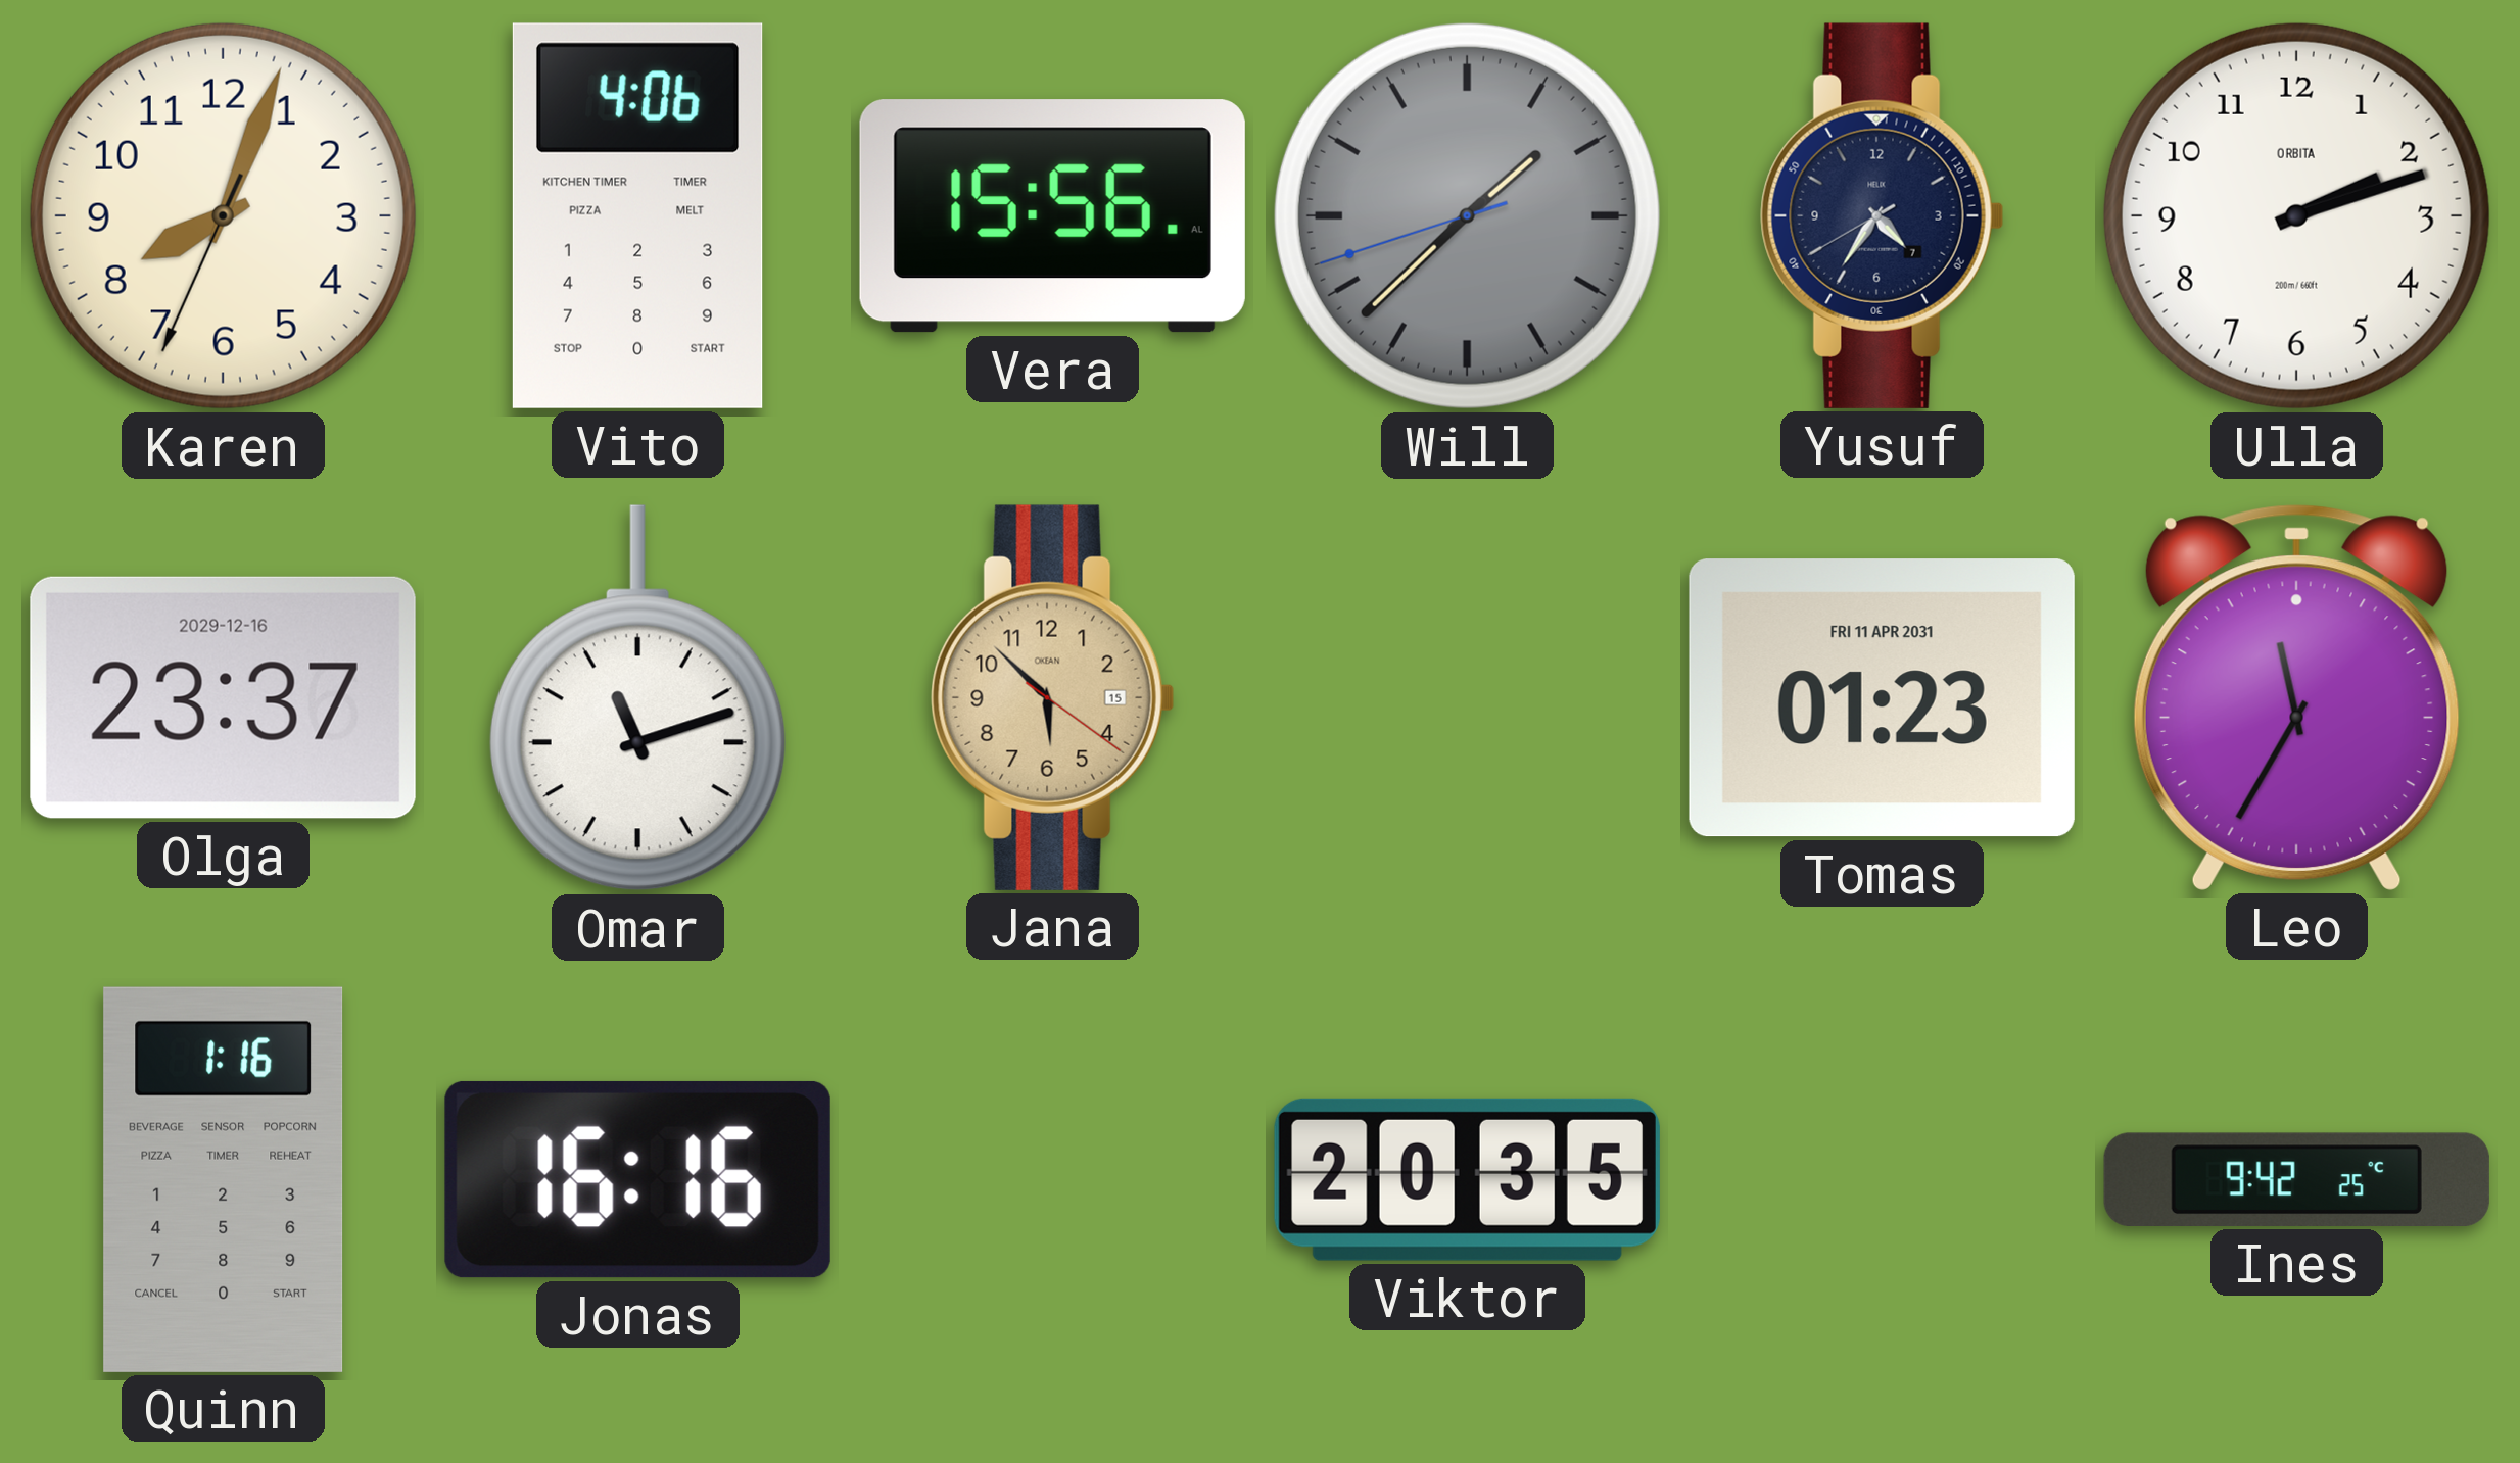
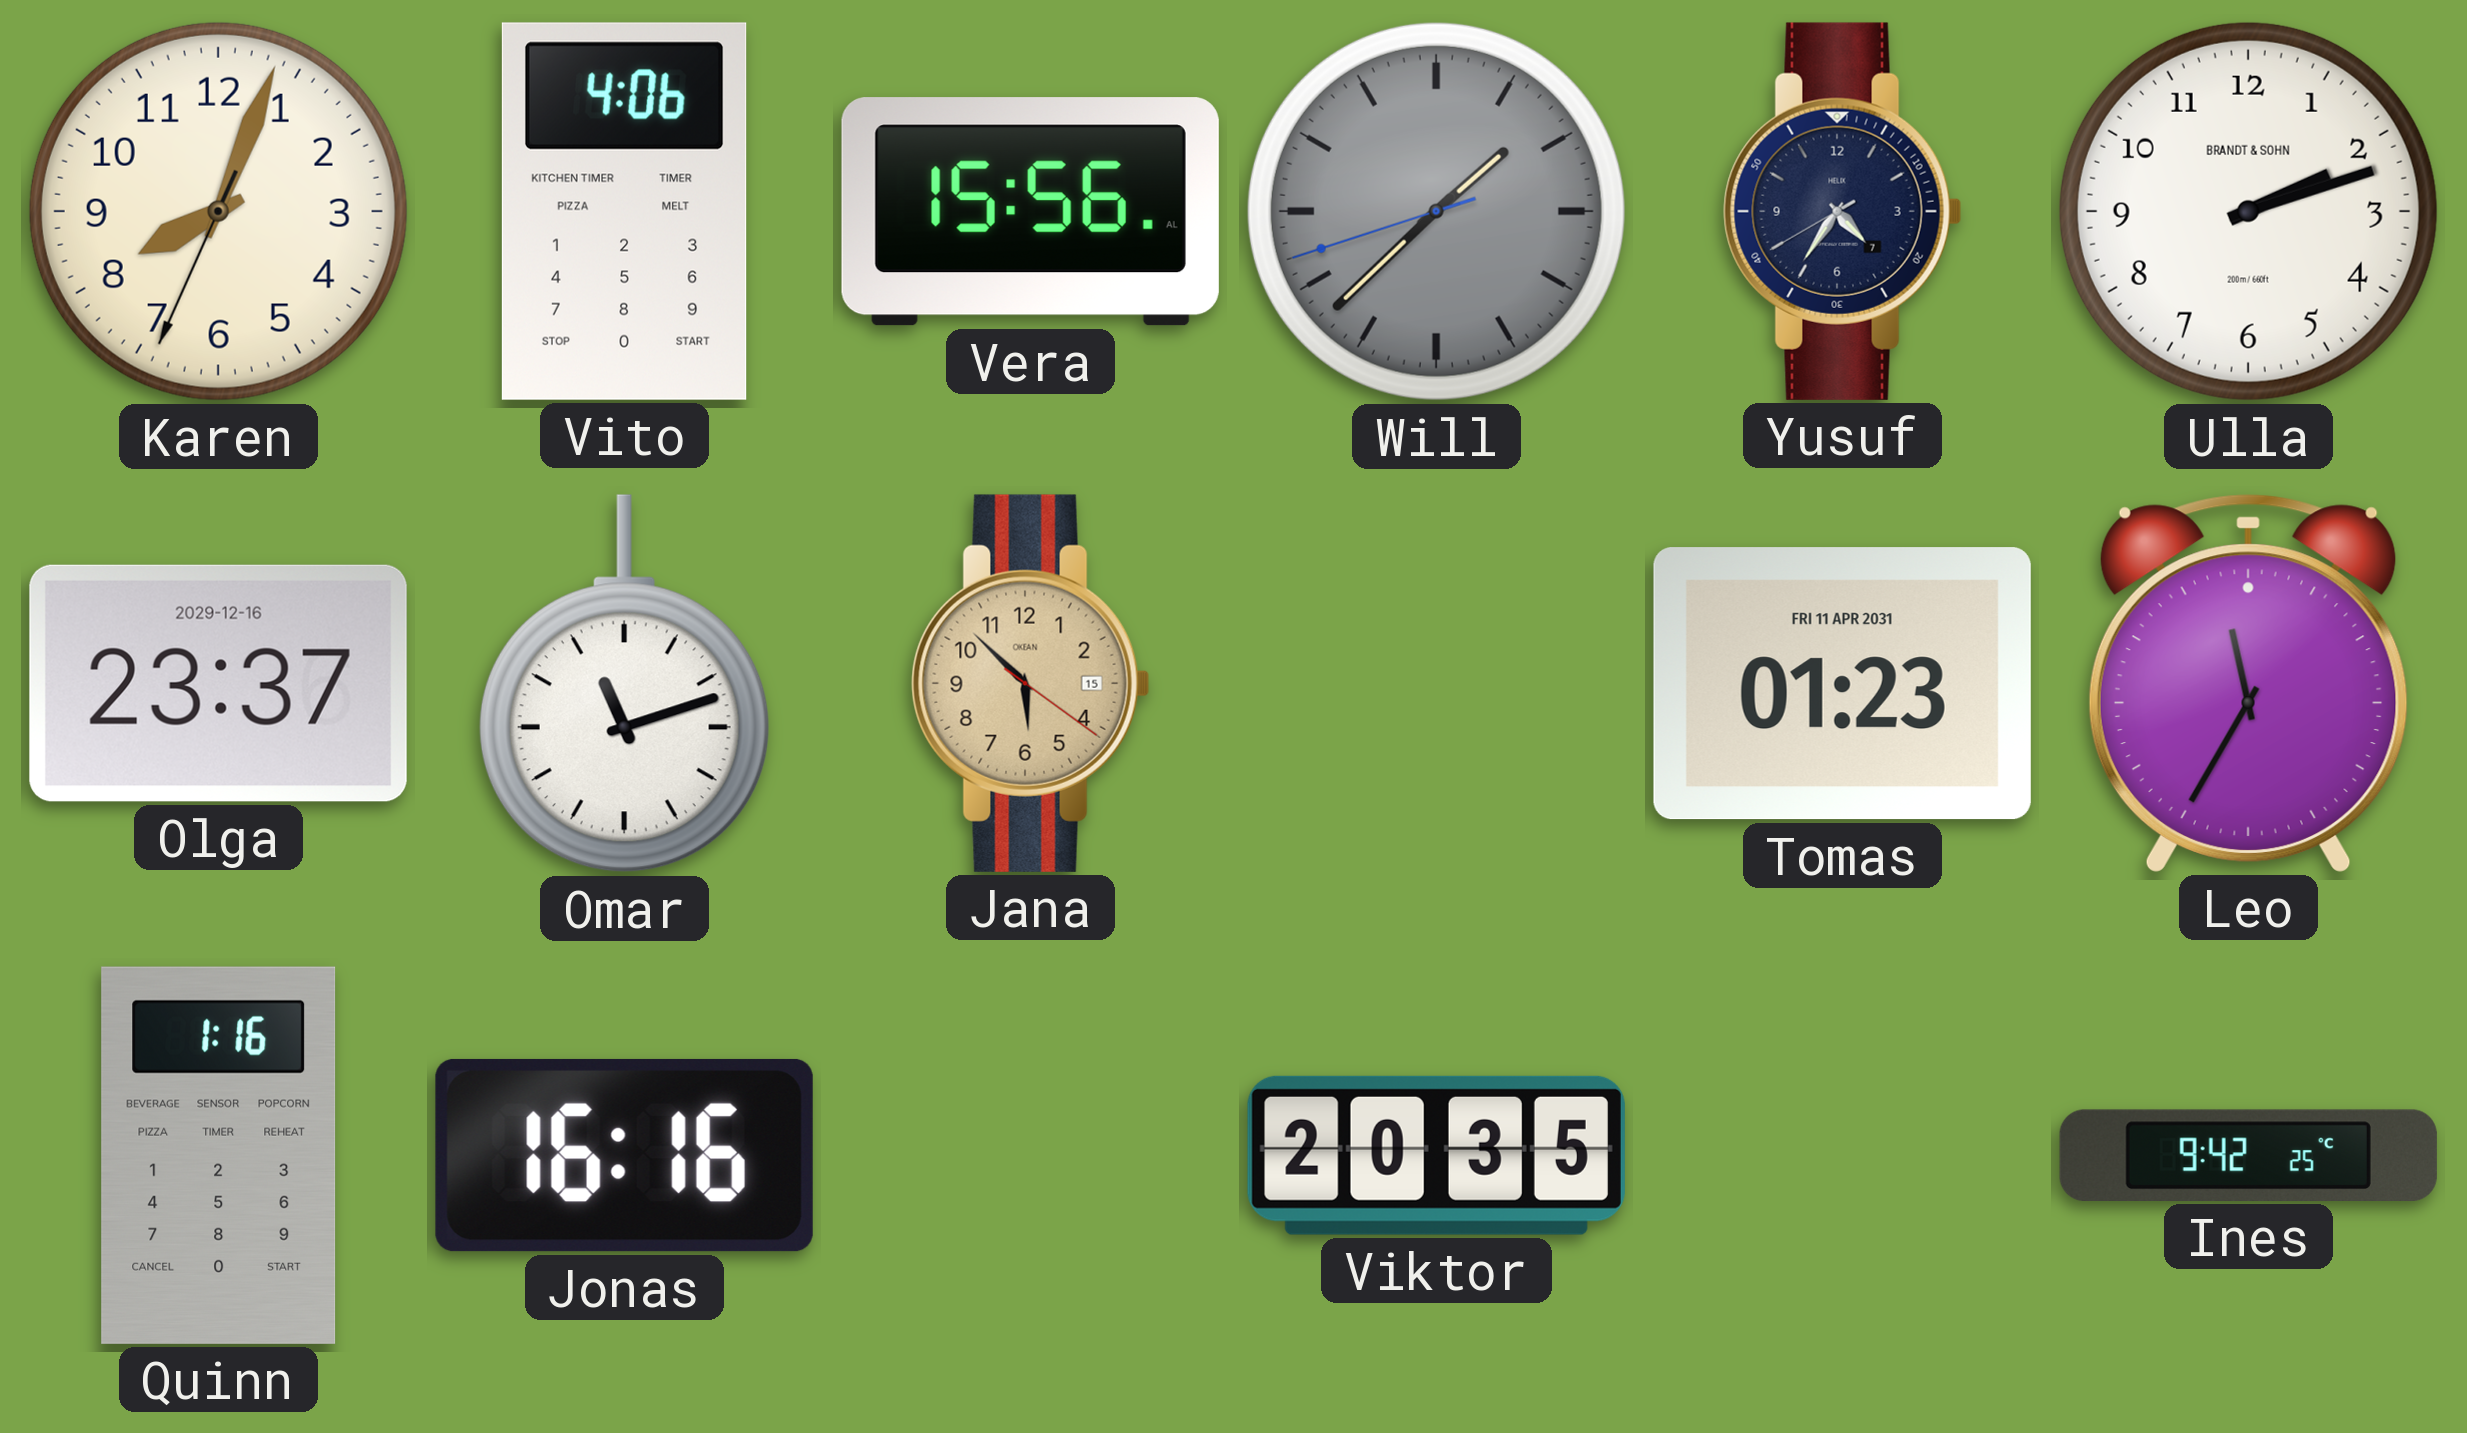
Ulla brand: ORBITA -> BRANDT & SOHN (2248, 211)
